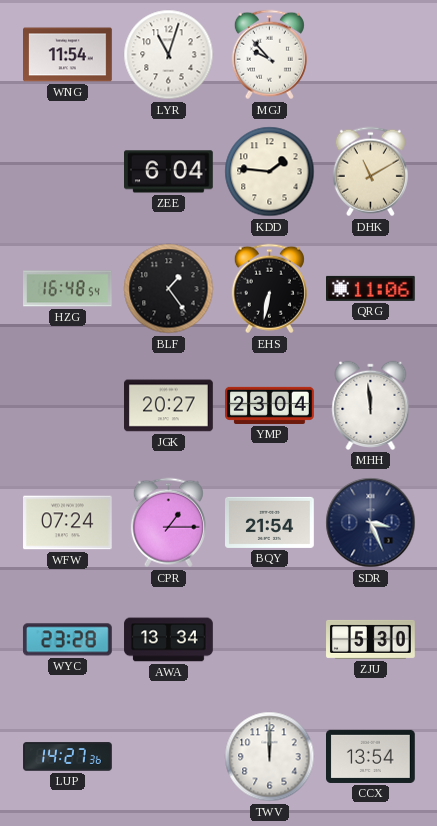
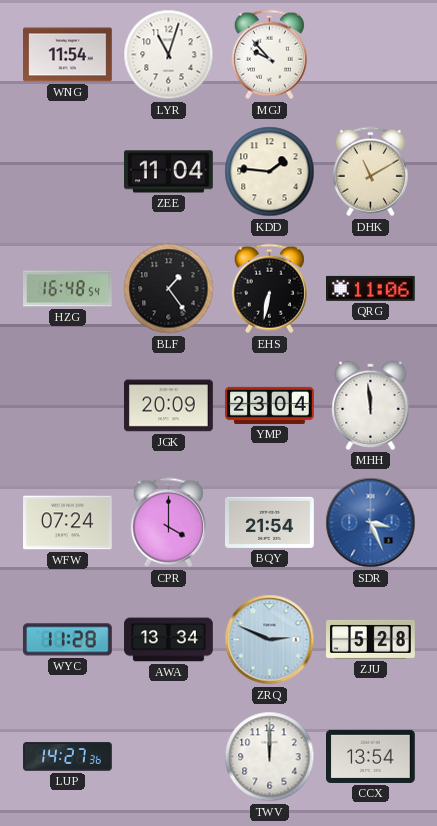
ZEE: 6:04 -> 11:04 (169, 172)
JGK: 20:27 -> 20:09 (169, 406)
CPR: 1:15 -> 4:00 (168, 523)
SDR dial: navy -> blue (371, 523)
WYC: 23:28 -> 11:28 (68, 640)
ZRQ: none -> 2:49 (270, 640)
ZJU: 5:30 -> 5:28 (371, 639)
